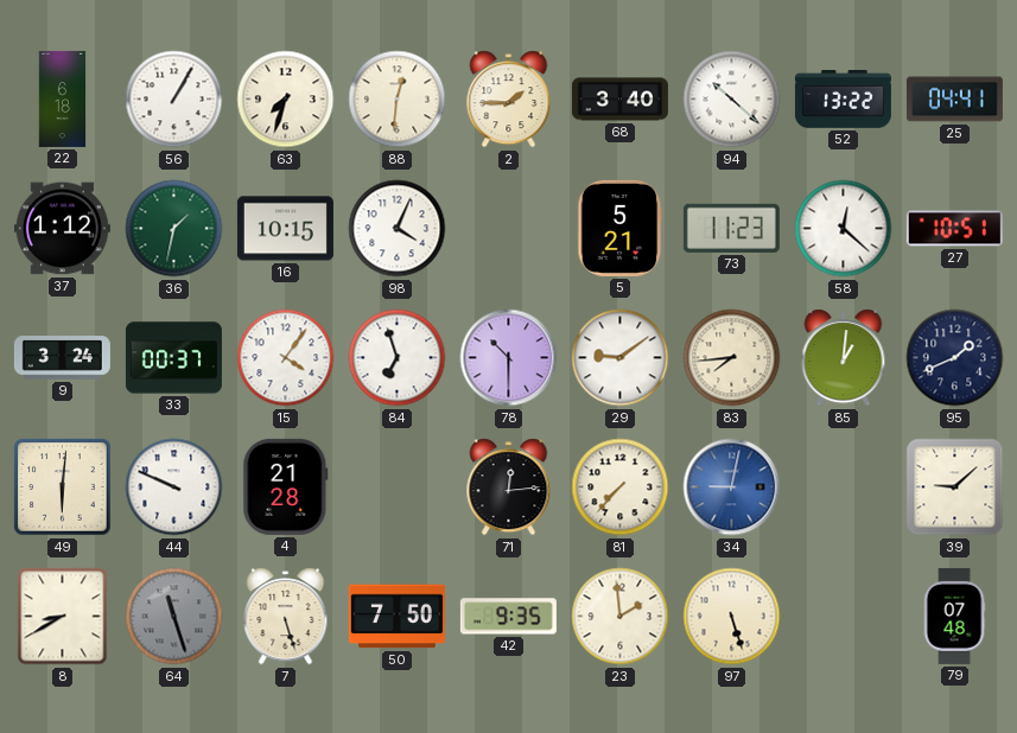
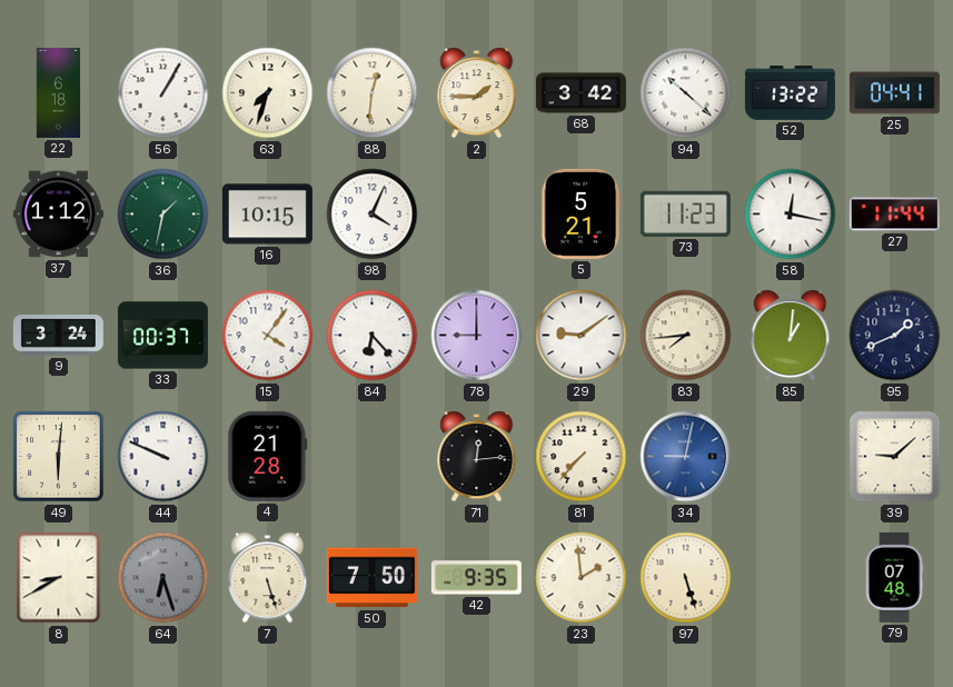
68: 3:40 -> 3:42 (580, 93)
58: 12:22 -> 12:17 (791, 215)
27: 10:51 -> 11:44 (894, 215)
84: 6:57 -> 6:23 (373, 336)
78: 10:30 -> 9:00 (477, 336)
64: 11:27 -> 6:27 (163, 578)
